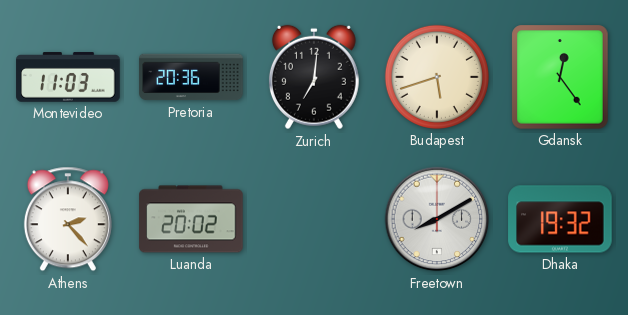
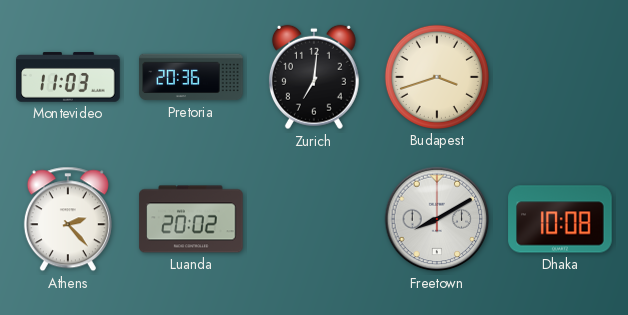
Budapest: 5:42 -> 3:42 (437, 77)
Gdansk: 12:24 -> none (560, 77)
Dhaka: 19:32 -> 10:08 (560, 219)
